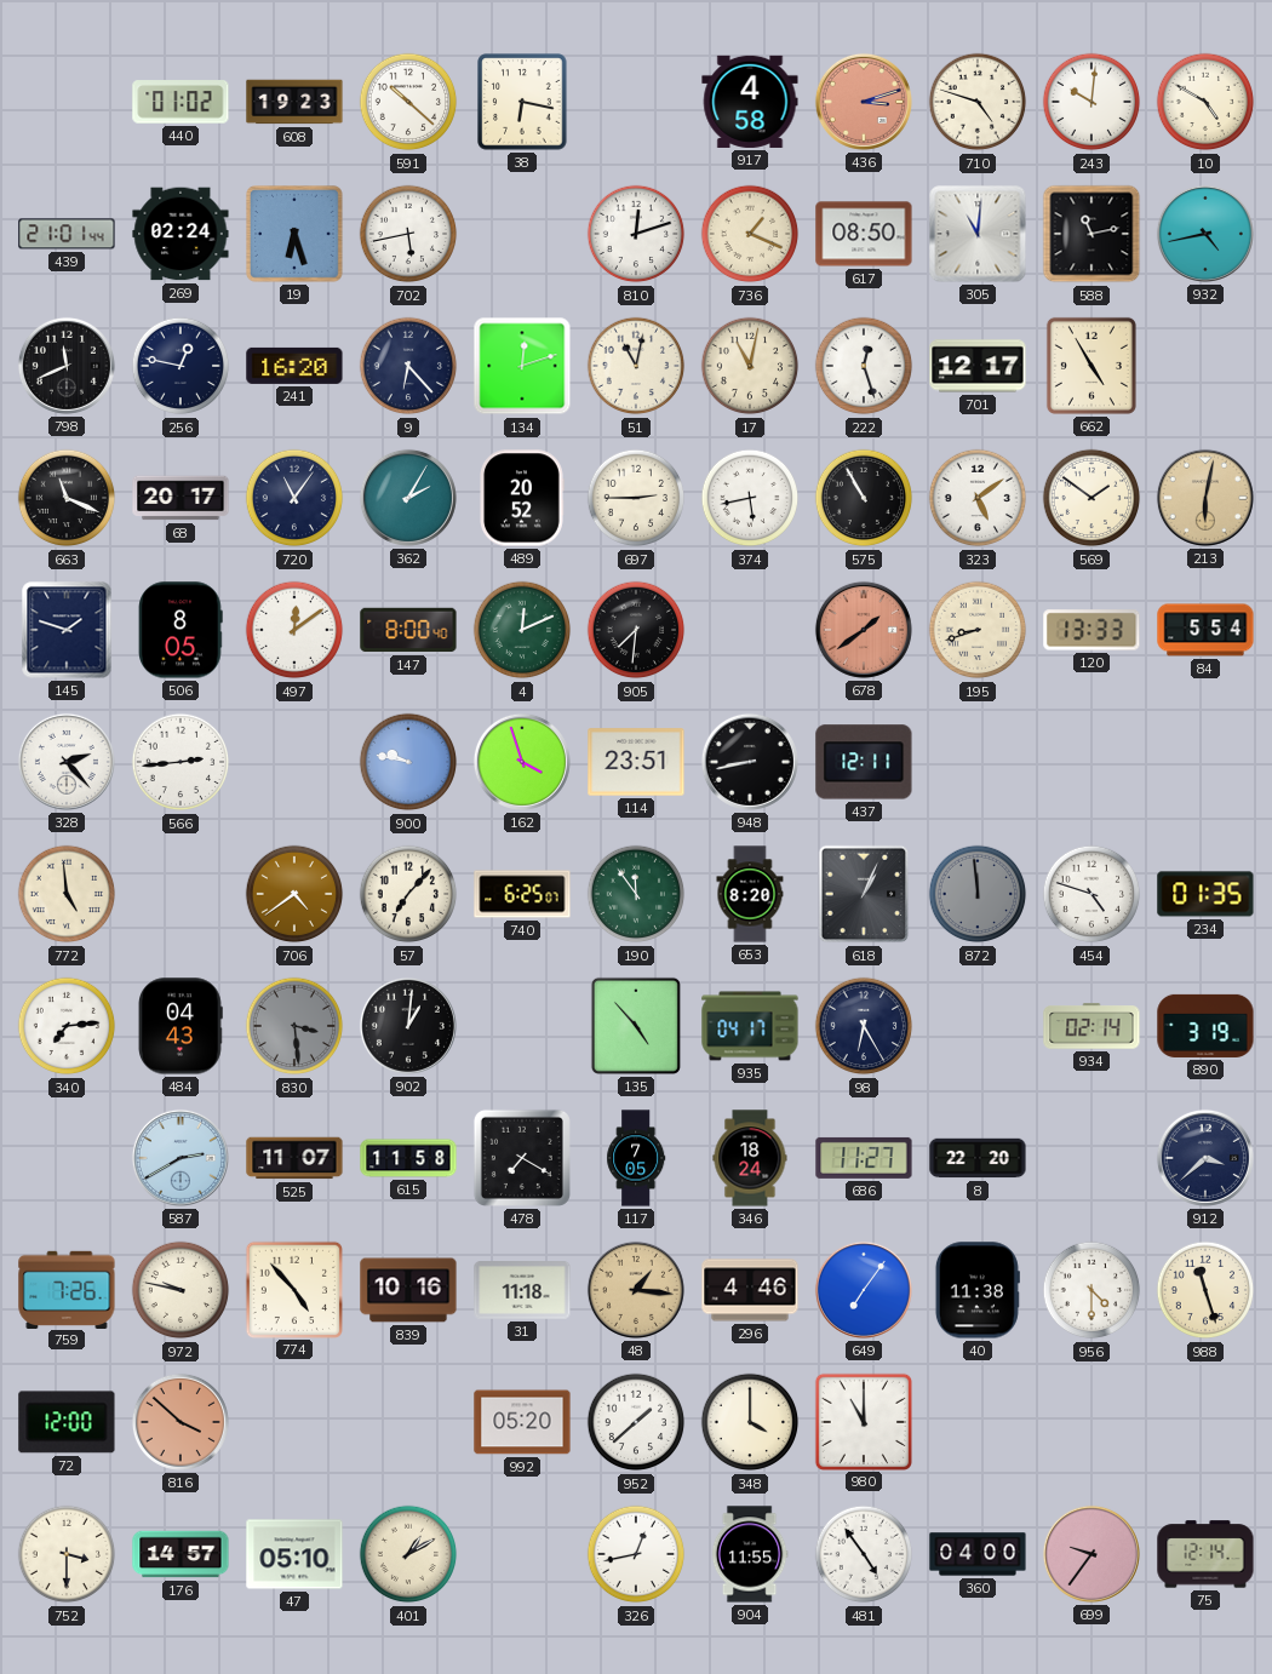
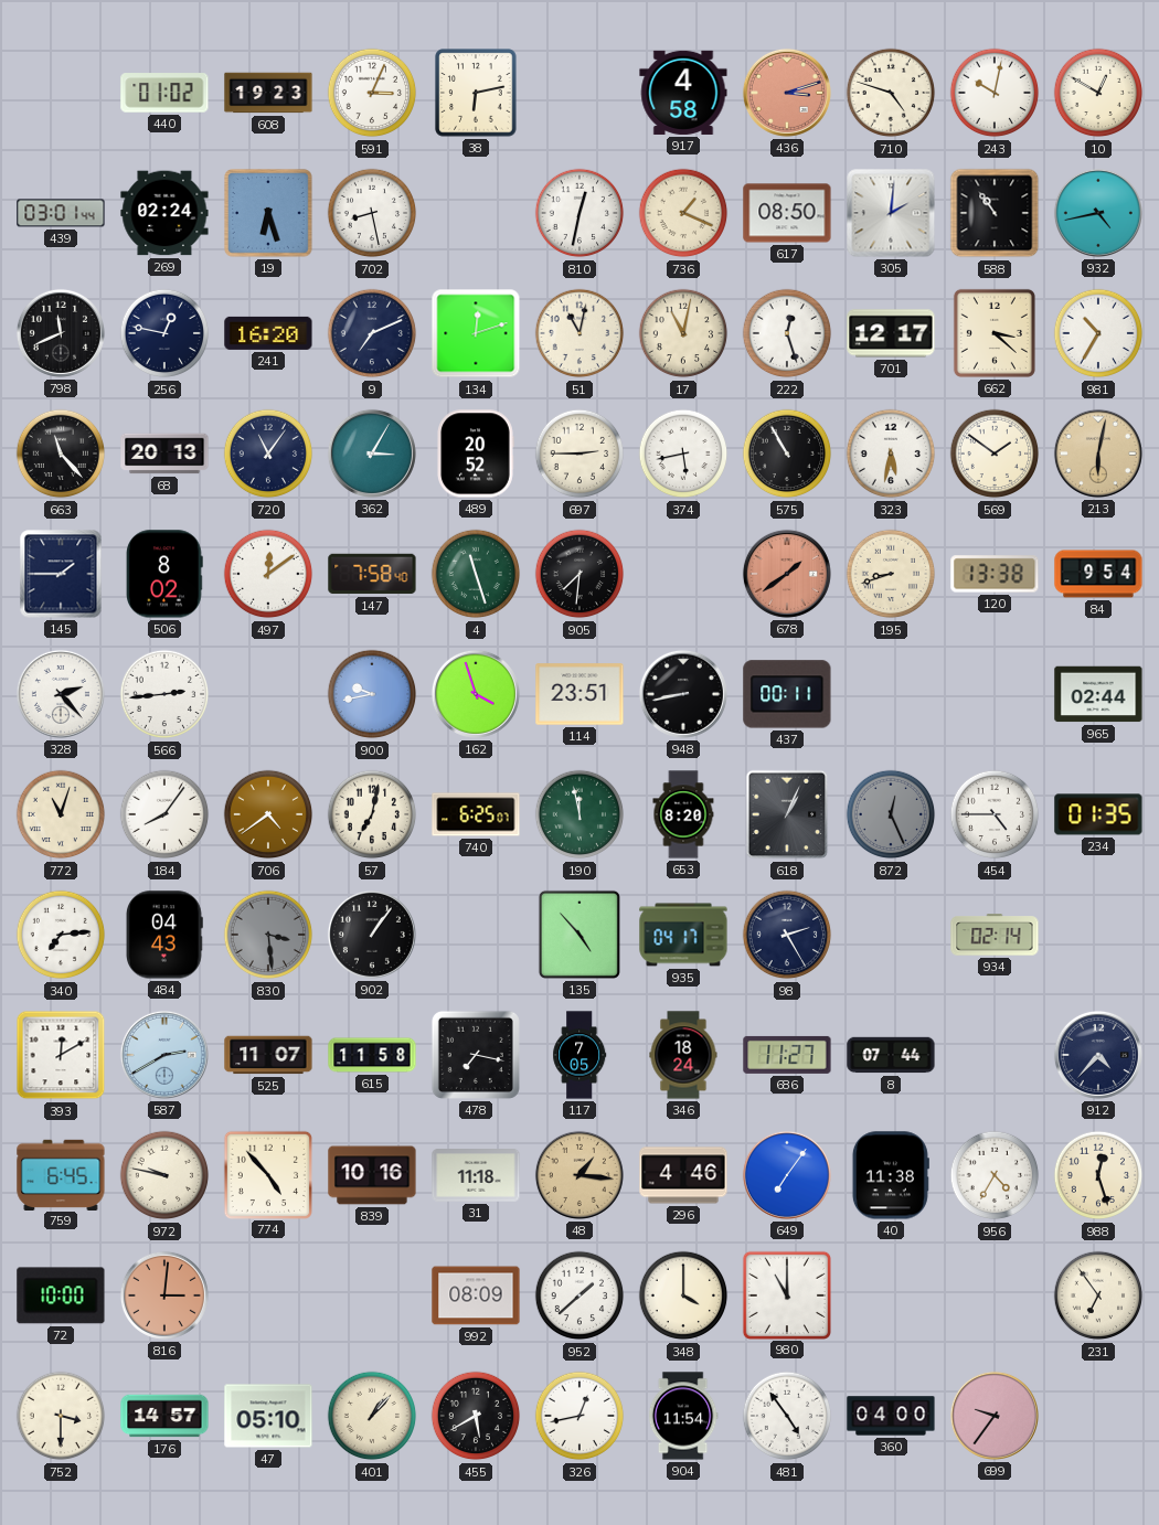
591: 10:22 -> 3:04 (372, 93)
38: 6:17 -> 6:13 (476, 93)
243: 10:01 -> 10:02 (995, 93)
10: 4:50 -> 12:50 (1098, 93)
439: 21:01 -> 03:01 (61, 213)
702: 5:43 -> 8:28 (372, 213)
810: 12:12 -> 12:32 (579, 213)
305: 11:01 -> 2:01 (891, 213)
588: 11:13 -> 10:54 (995, 213)
9: 6:23 -> 7:11 (372, 333)
662: 4:55 -> 3:22 (995, 333)
981: none -> 10:35 (1098, 333)
663: 11:19 -> 11:23 (61, 454)
68: 20:17 -> 20:13 (164, 454)
362: 2:05 -> 3:05 (372, 454)
323: 5:09 -> 5:32 (891, 454)
145: 1:48 -> 1:45 (61, 574)
506: 8:05 -> 8:02 (164, 574)
147: 8:00 -> 7:58 (372, 574)
4: 12:11 -> 11:27 (476, 574)
120: 13:33 -> 13:38 (995, 574)
84: 5:54 -> 9:54 (1098, 574)
900: 9:47 -> 9:43 (372, 694)
437: 12:11 -> 00:11 (787, 694)
965: none -> 02:44 (1098, 694)
772: 4:59 -> 11:03 (61, 814)
184: none -> 8:06 (164, 814)
57: 7:07 -> 7:02 (372, 814)
190: 11:54 -> 11:58 (579, 814)
872: 11:59 -> 12:26 (891, 814)
454: 4:48 -> 4:45 (995, 814)
902: 1:01 -> 1:06 (372, 935)
98: 6:25 -> 2:25 (787, 935)
890: 3:19 -> none (1205, 1026)
393: none -> 12:10 (61, 1055)
478: 7:20 -> 7:17 (476, 1055)
8: 22:20 -> 07:44 (891, 1055)
912: 3:38 -> 4:37 (1098, 1055)
759: 7:26 -> 6:45 (61, 1174)
956: 4:30 -> 4:35 (995, 1175)
988: 11:27 -> 12:27 (1098, 1175)
72: 12:00 -> 10:00 (61, 1295)
816: 3:52 -> 3:01 (164, 1295)
992: 05:20 -> 08:09 (476, 1295)
231: none -> 6:54 (1098, 1295)
401: 1:10 -> 1:07 (372, 1416)
455: none -> 5:40 (476, 1416)
904: 11:55 -> 11:54 (683, 1416)
75: 12:14 -> none (1205, 1554)
